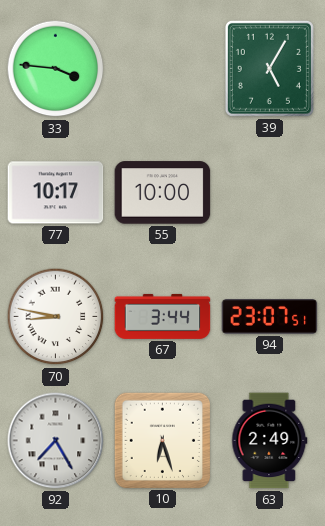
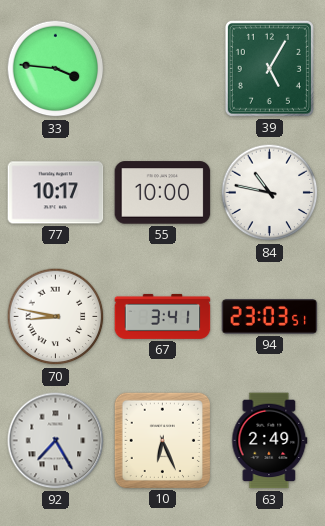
84: none -> 10:47 (270, 193)
67: 3:44 -> 3:41 (163, 316)
94: 23:07 -> 23:03 (270, 317)
10: 6:27 -> 6:26 (162, 440)
